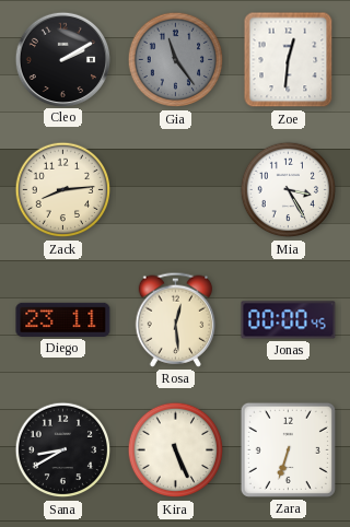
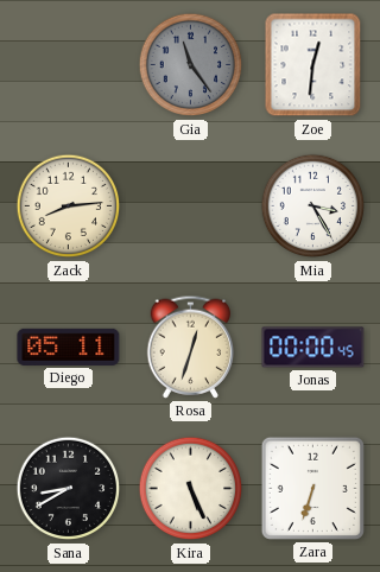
Cleo: 2:10 -> none (62, 59)
Diego: 23:11 -> 05:11 (69, 347)
Rosa: 12:29 -> 12:33 (191, 347)
